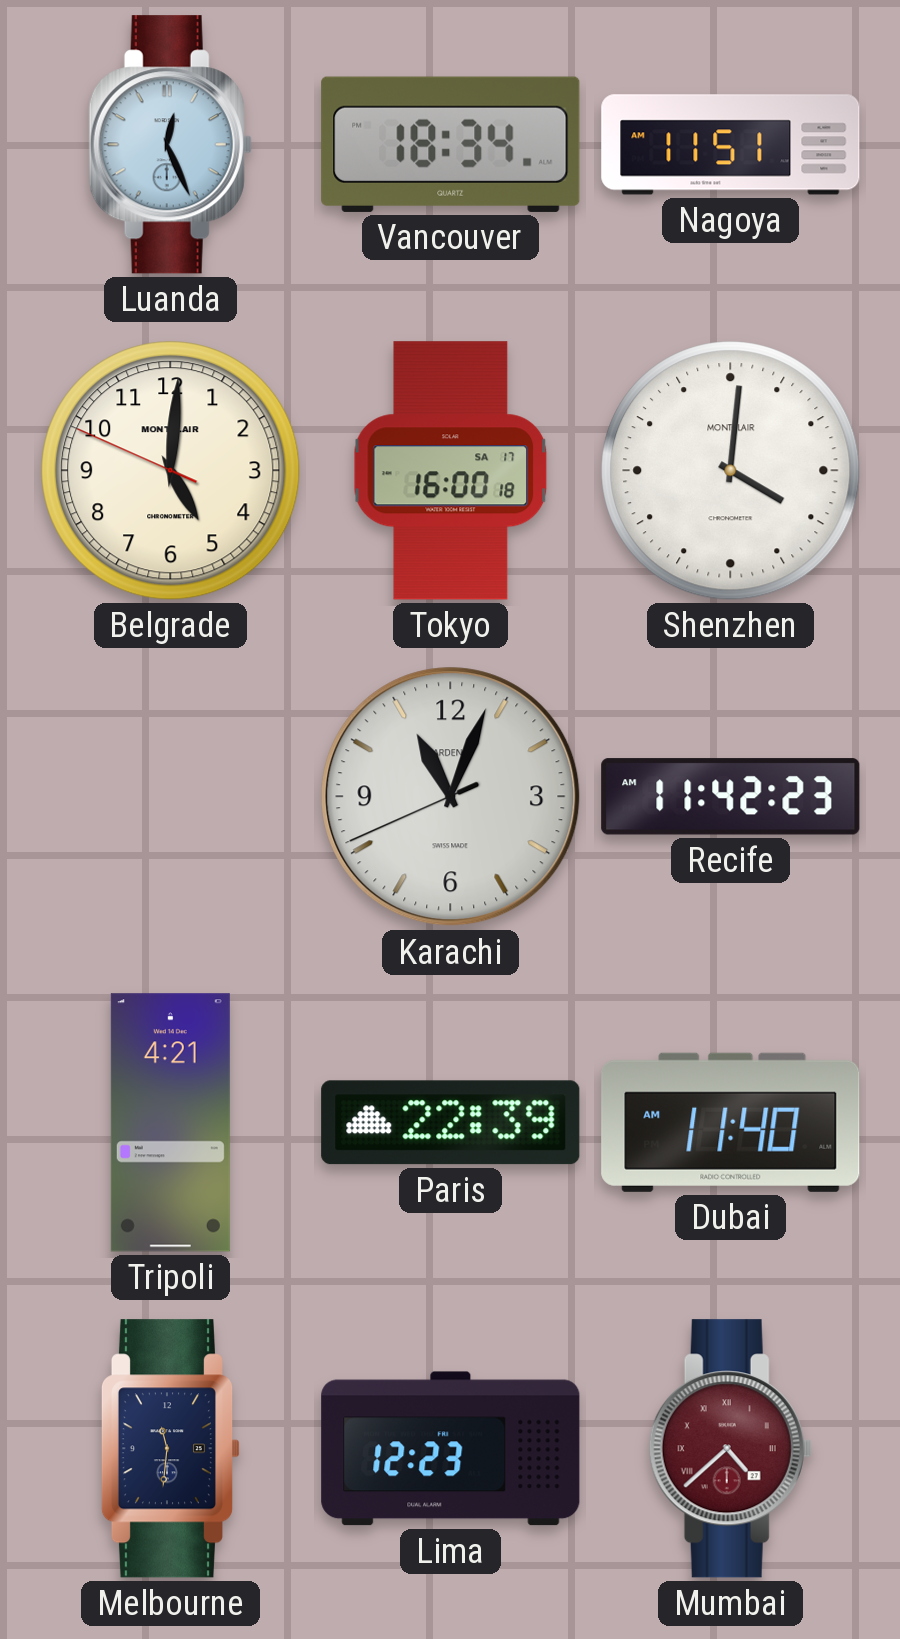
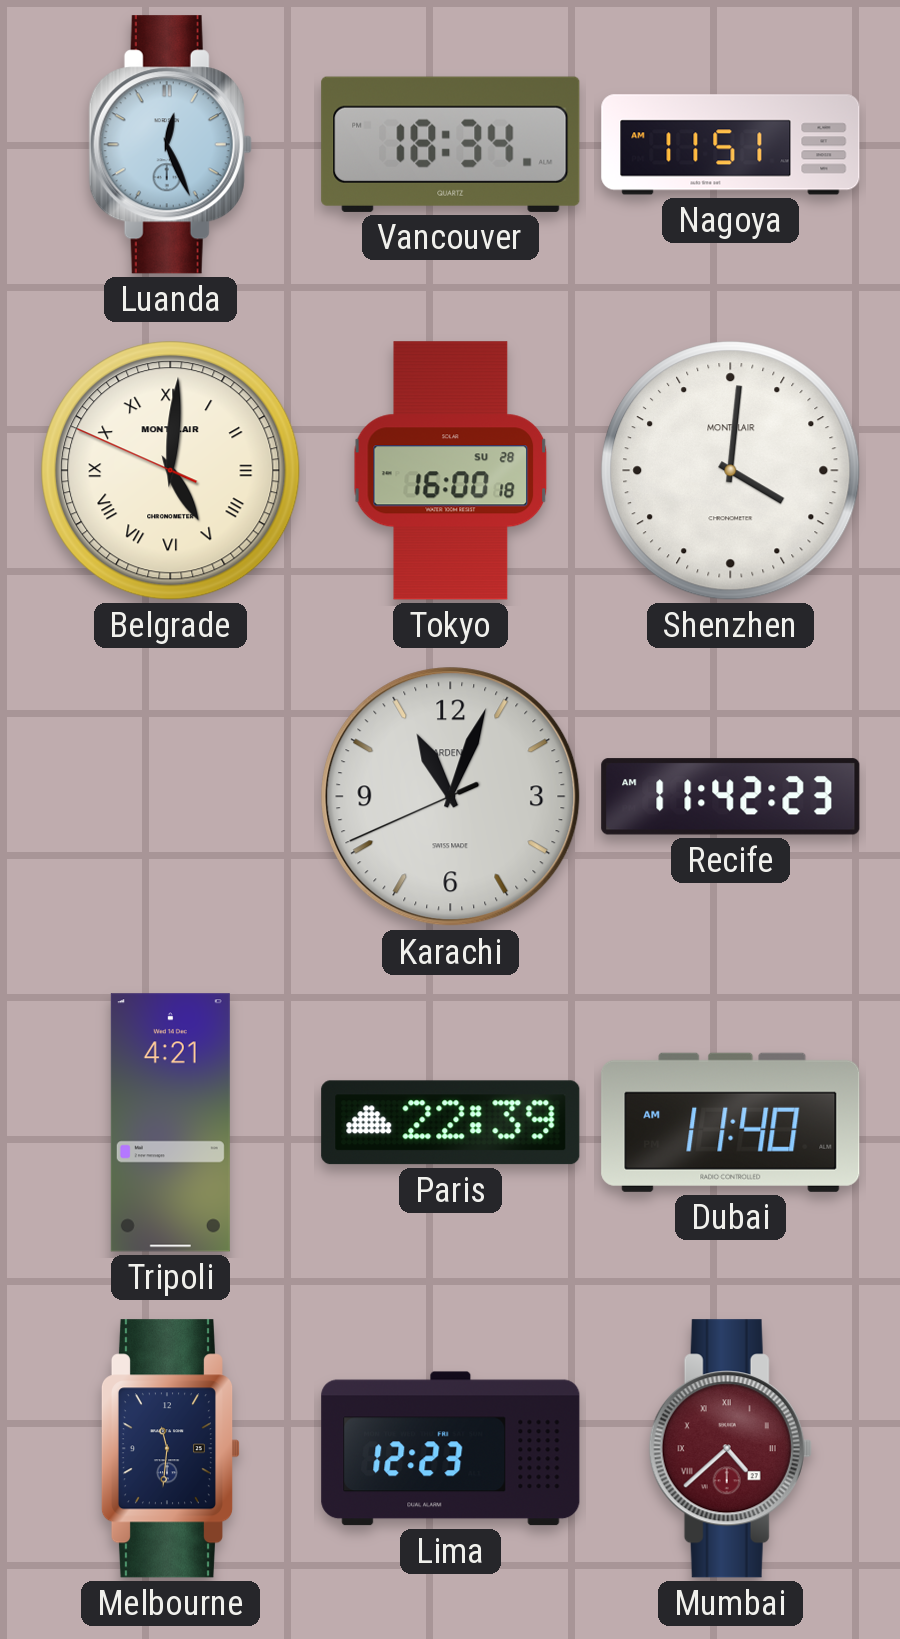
Belgrade numerals: Arabic -> Roman (171, 471)
Tokyo date: SA 17 -> SU 28 (451, 471)
